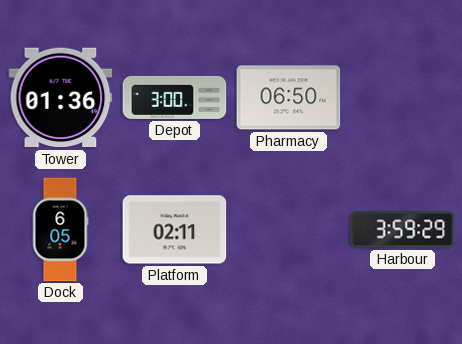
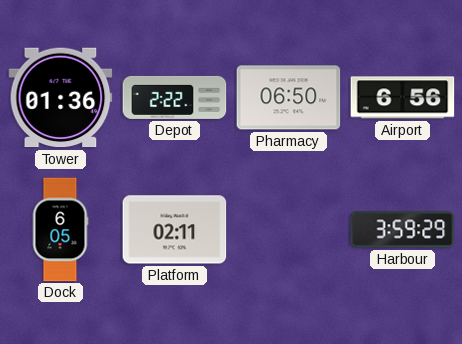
Depot: 3:00 -> 2:22 (175, 97)
Airport: none -> 6:56 (403, 98)
